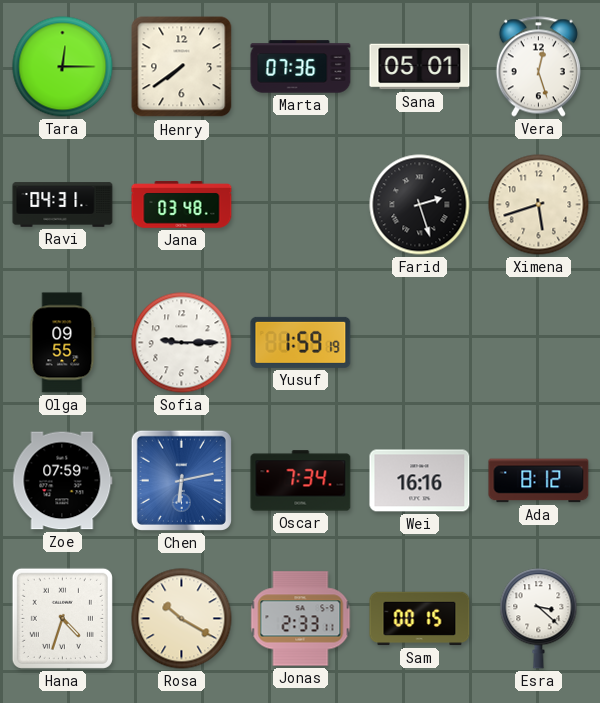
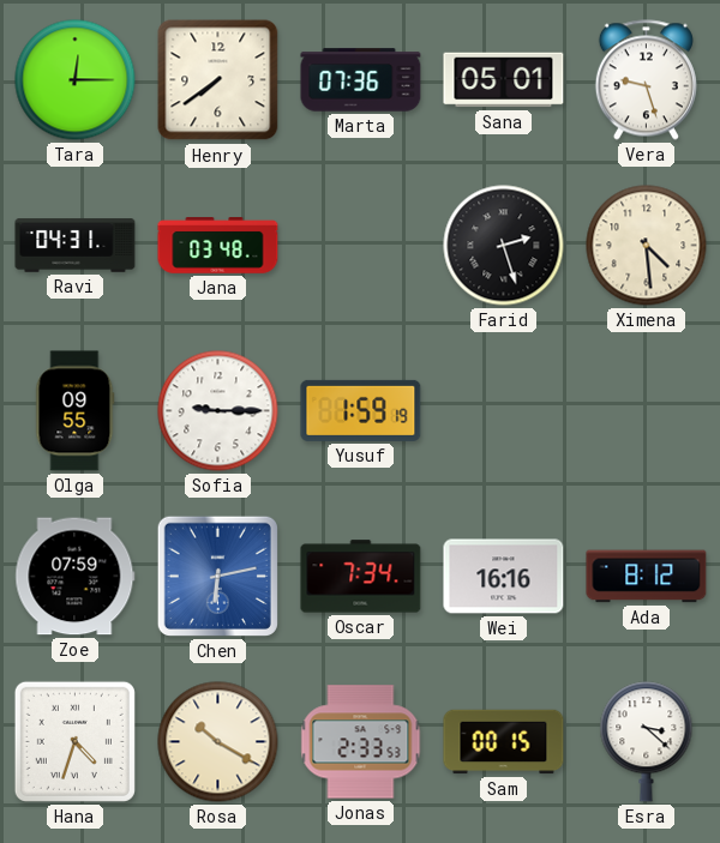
Vera: 12:27 -> 9:27 (646, 80)
Ximena: 5:42 -> 4:29 (647, 246)
Jonas: 2:33:11 -> 2:33:53 (361, 742)
